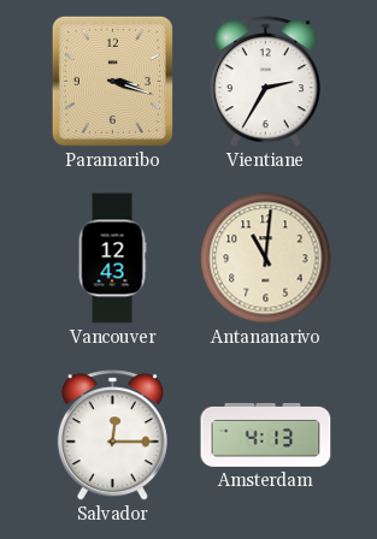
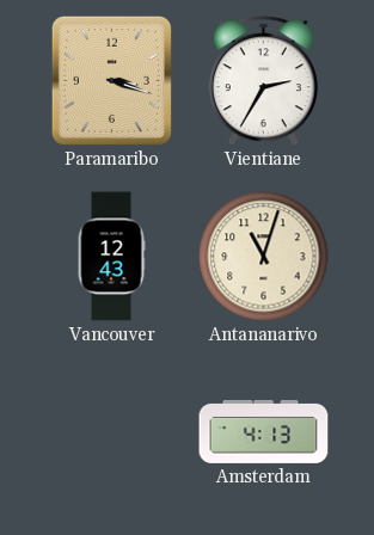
Antananarivo: 11:01 -> 11:03 (264, 257)
Salvador: 12:15 -> none (112, 436)
